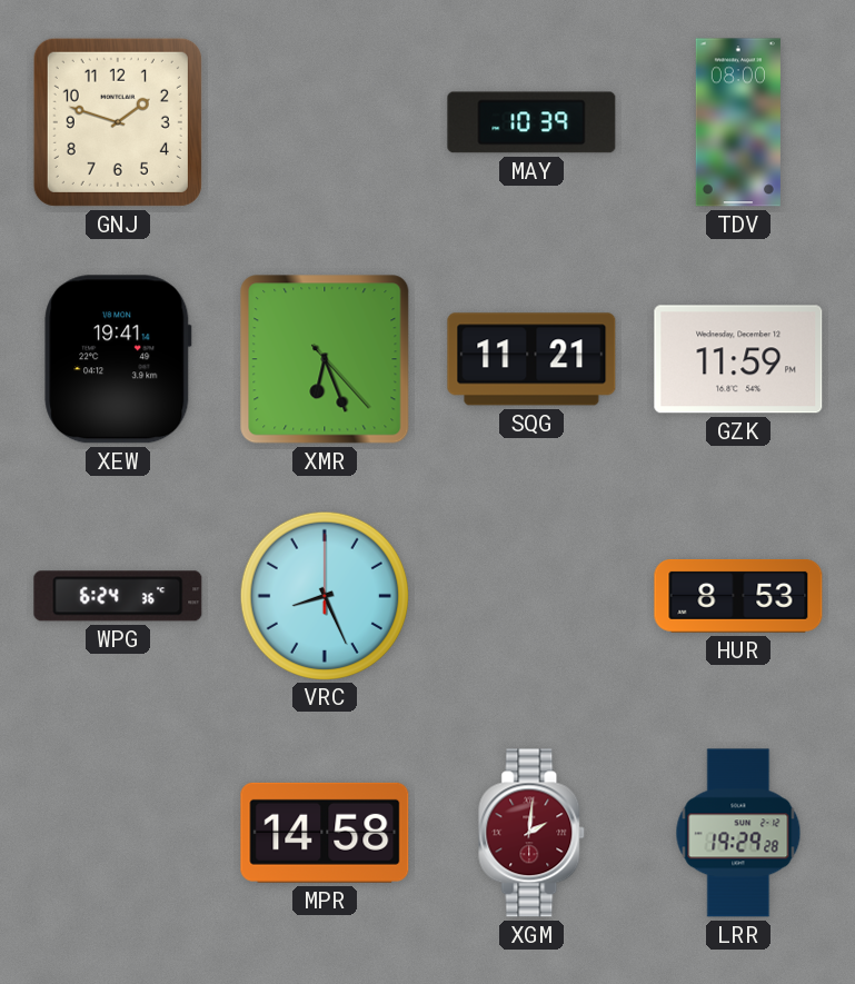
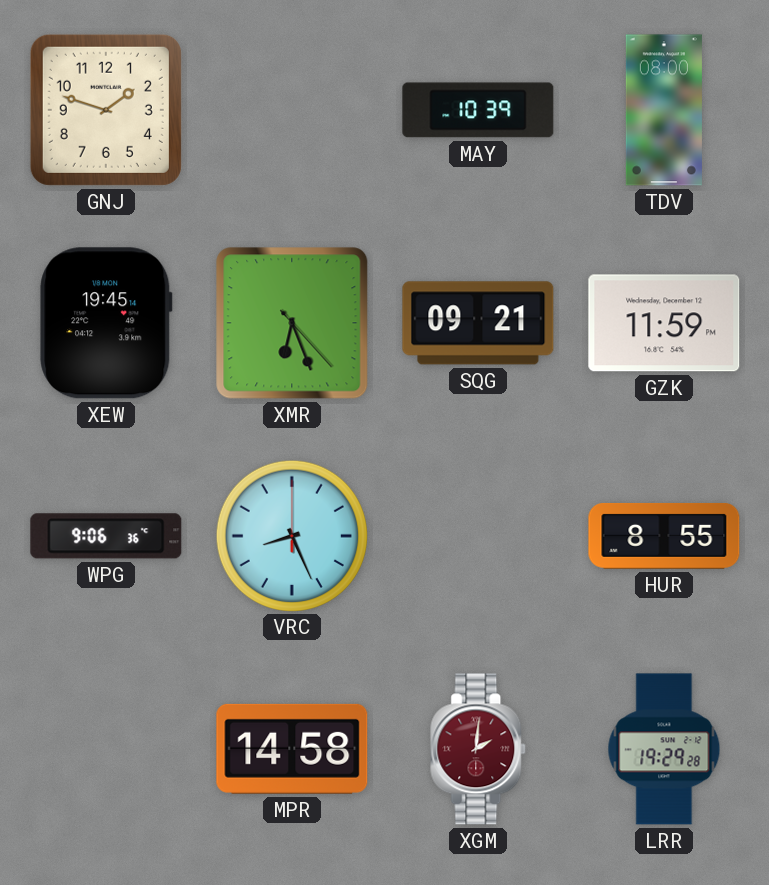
XEW: 19:41 -> 19:45 (106, 323)
SQG: 11:21 -> 09:21 (478, 323)
WPG: 6:24 -> 9:06 (106, 536)
HUR: 8:53 -> 8:55 (664, 536)
